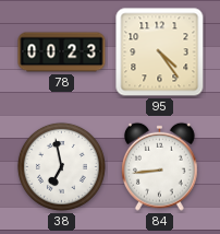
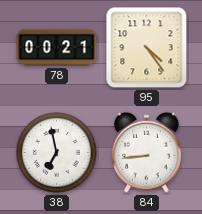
78: 00:23 -> 00:21 (57, 48)
